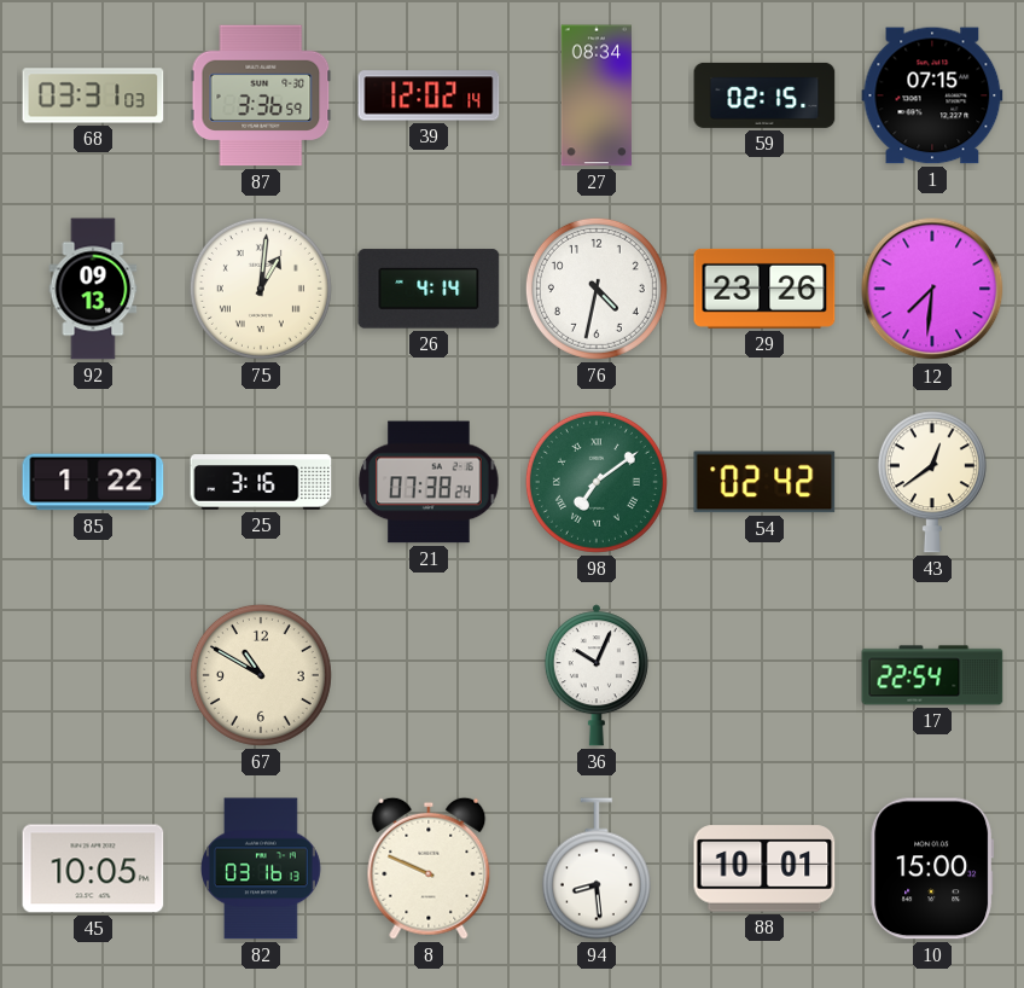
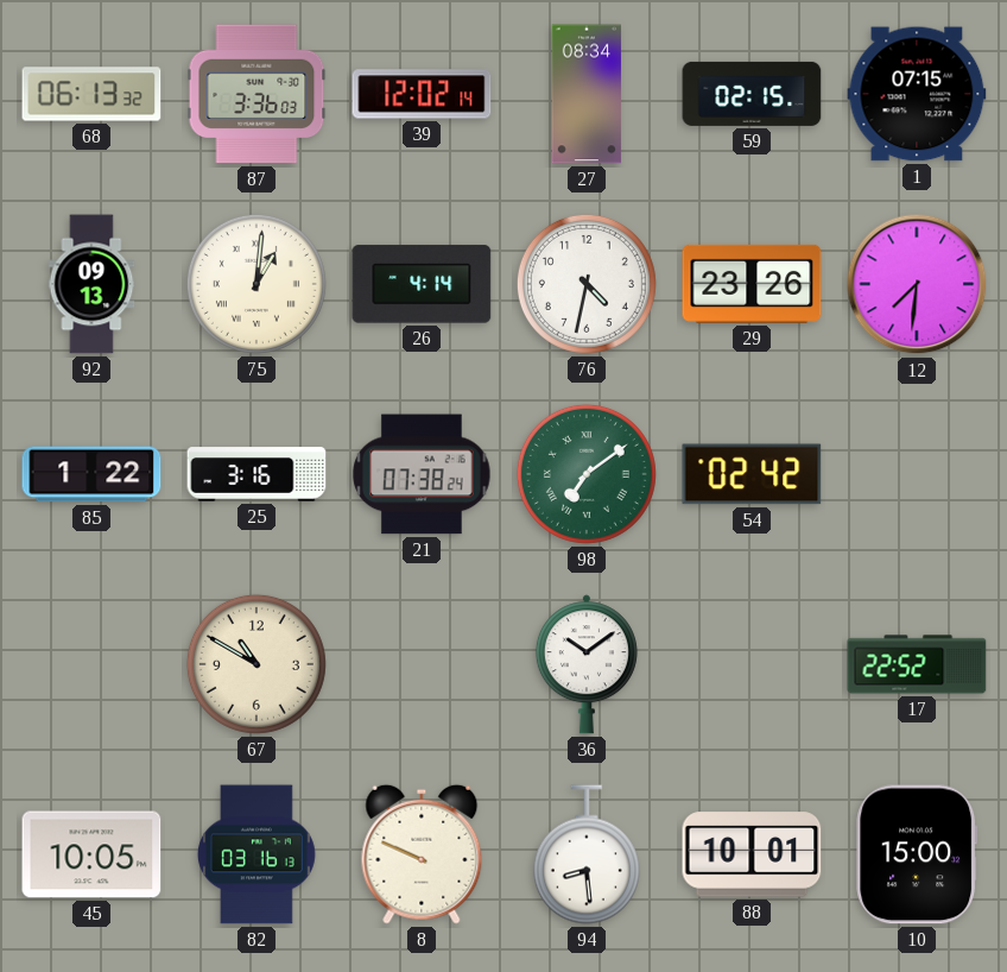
68: 03:31 -> 06:13 (91, 94)
87: 3:36:59 -> 3:36:03 (256, 94)
43: 12:39 -> none (932, 482)
36: 10:04 -> 10:09 (587, 664)
17: 22:54 -> 22:52 (917, 664)
